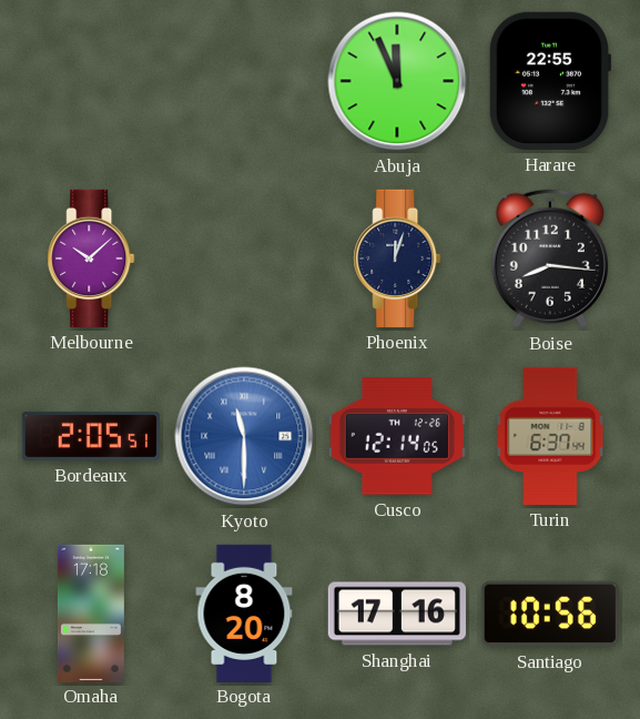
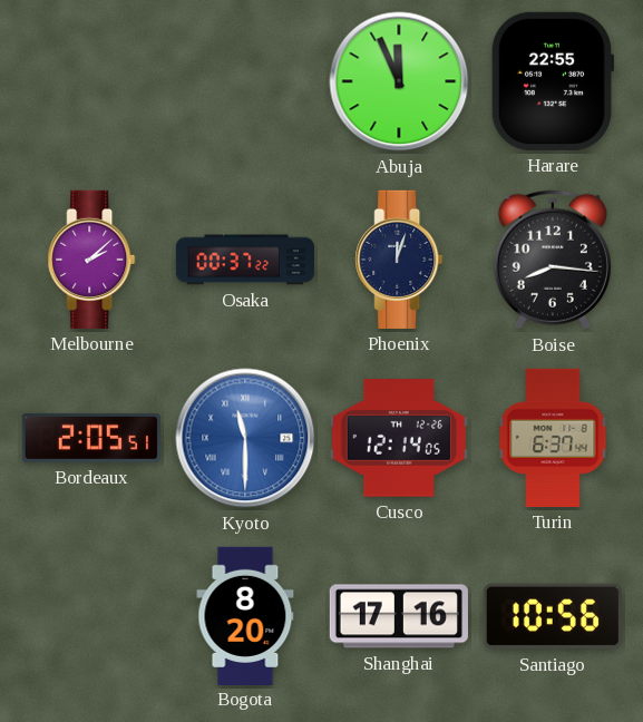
Melbourne: 10:08 -> 2:08 (91, 260)
Osaka: none -> 00:37 (244, 260)
Omaha: 17:18 -> none (91, 612)
